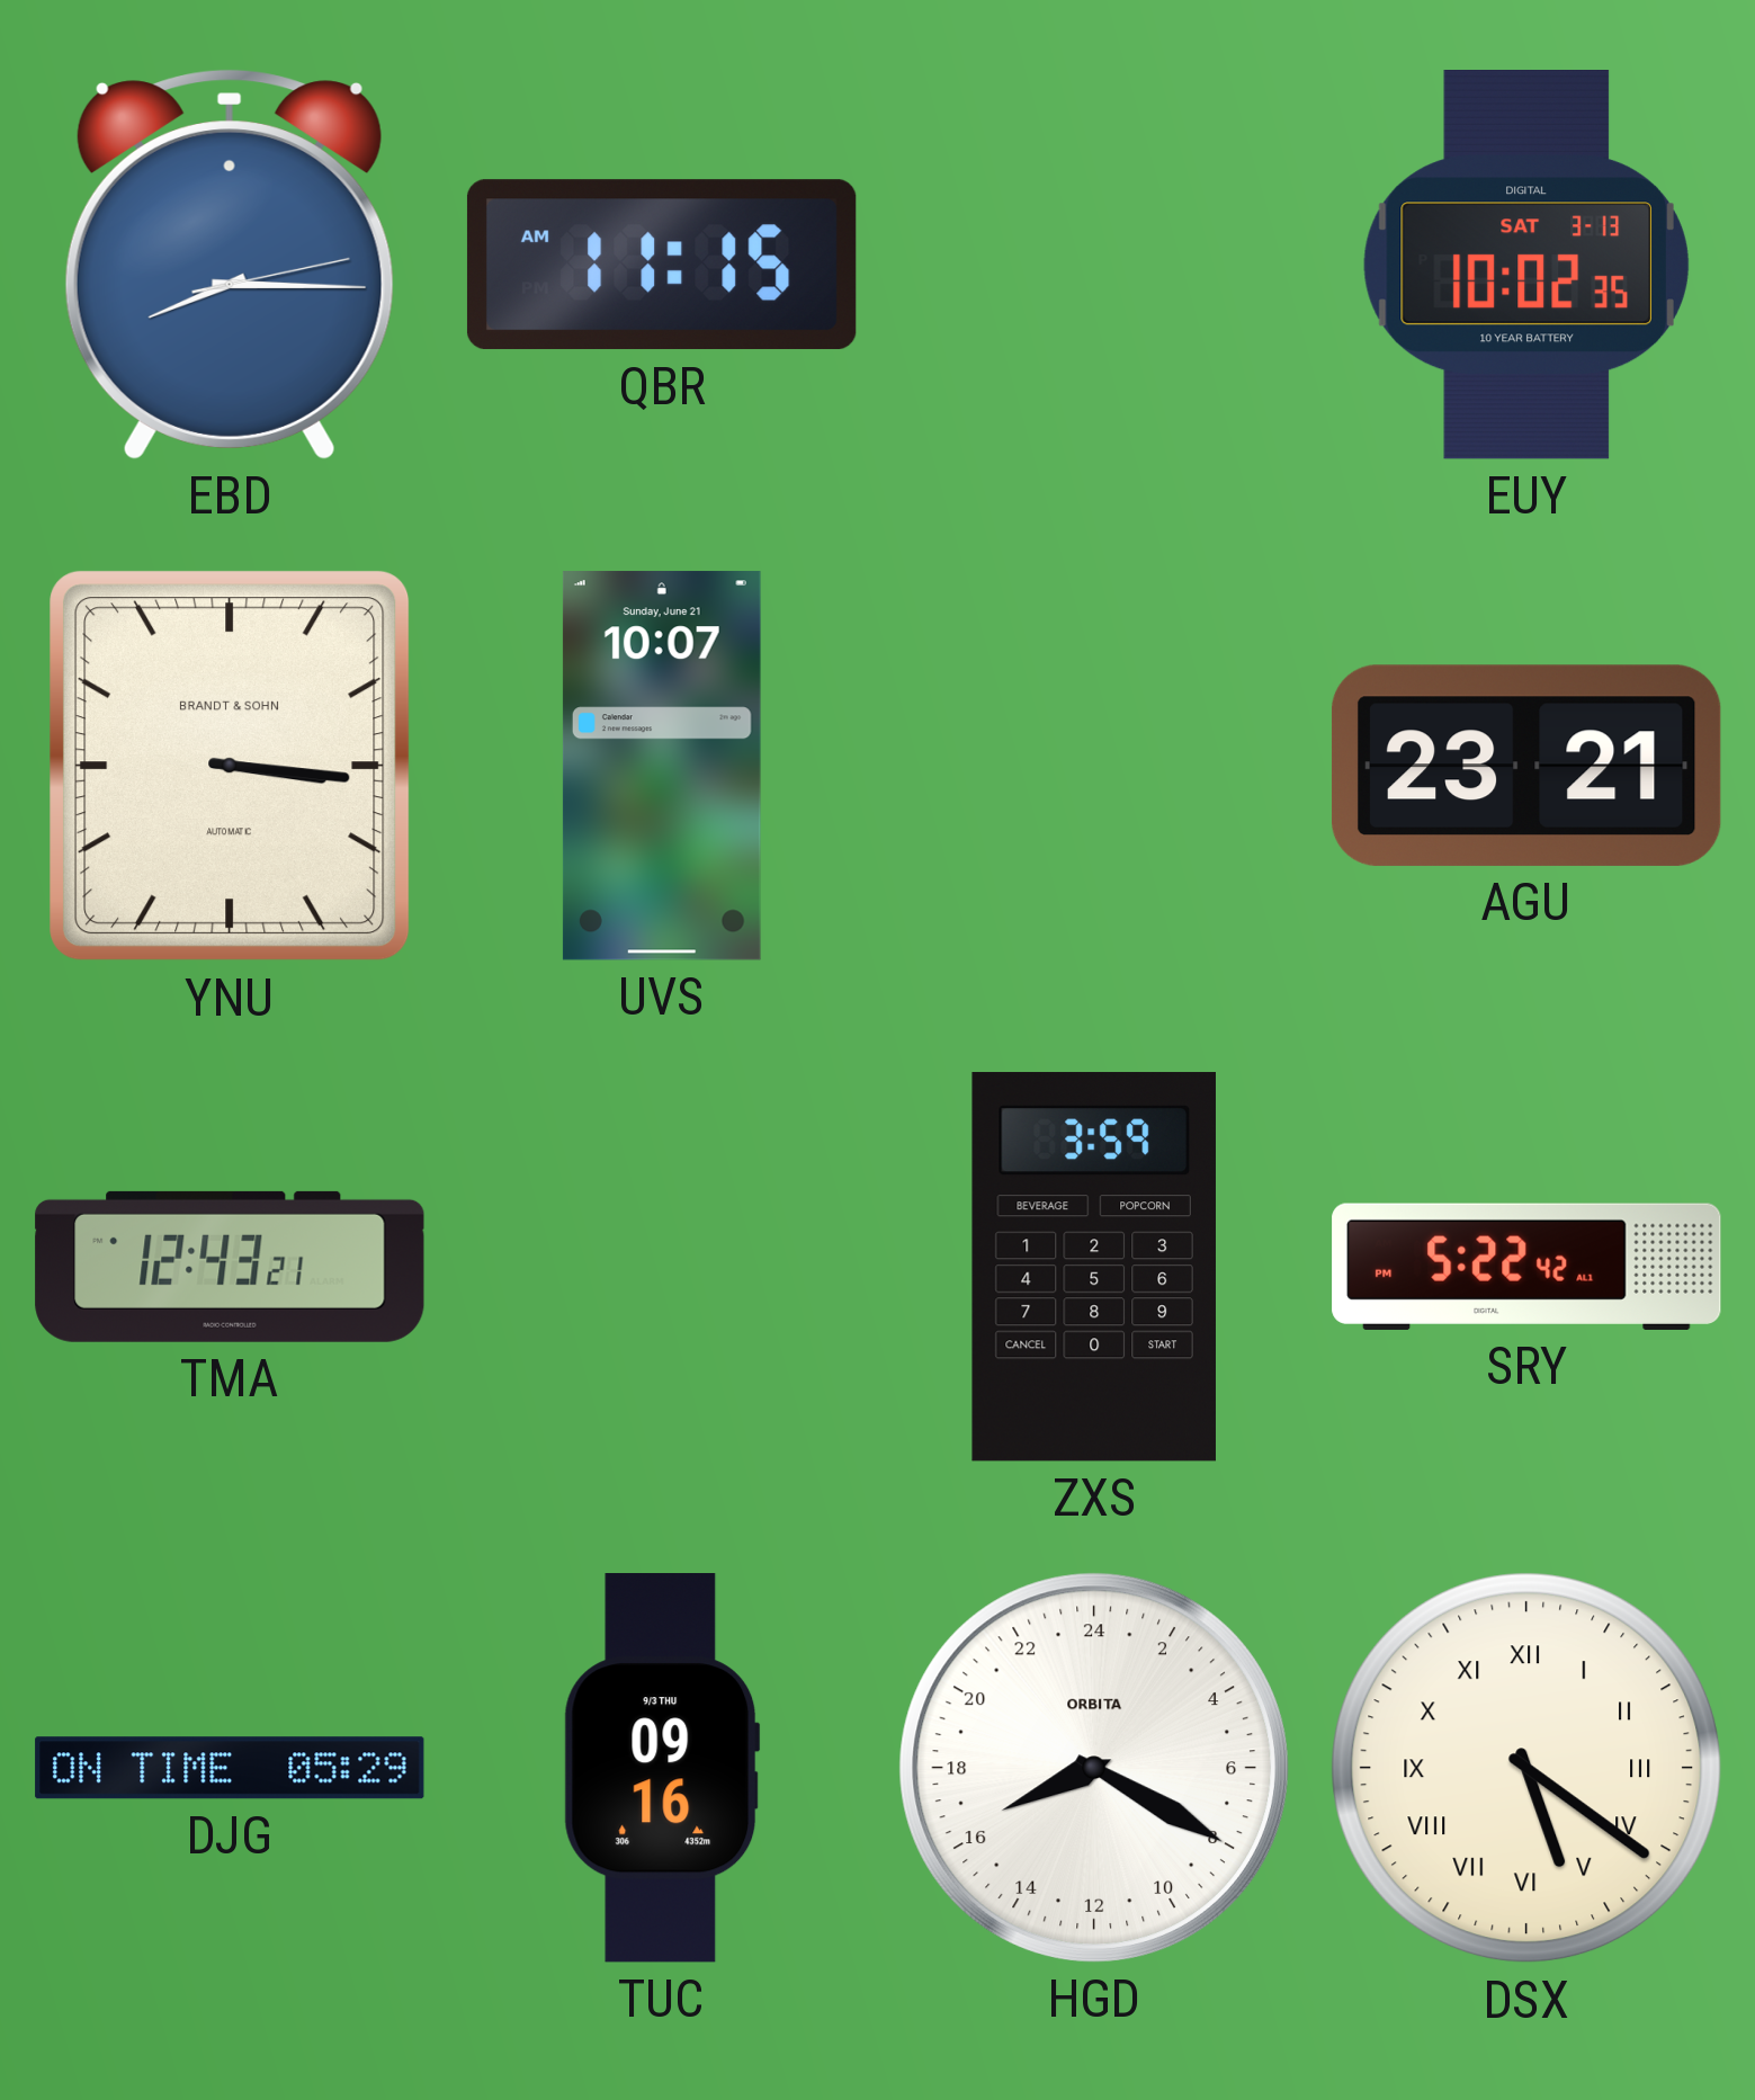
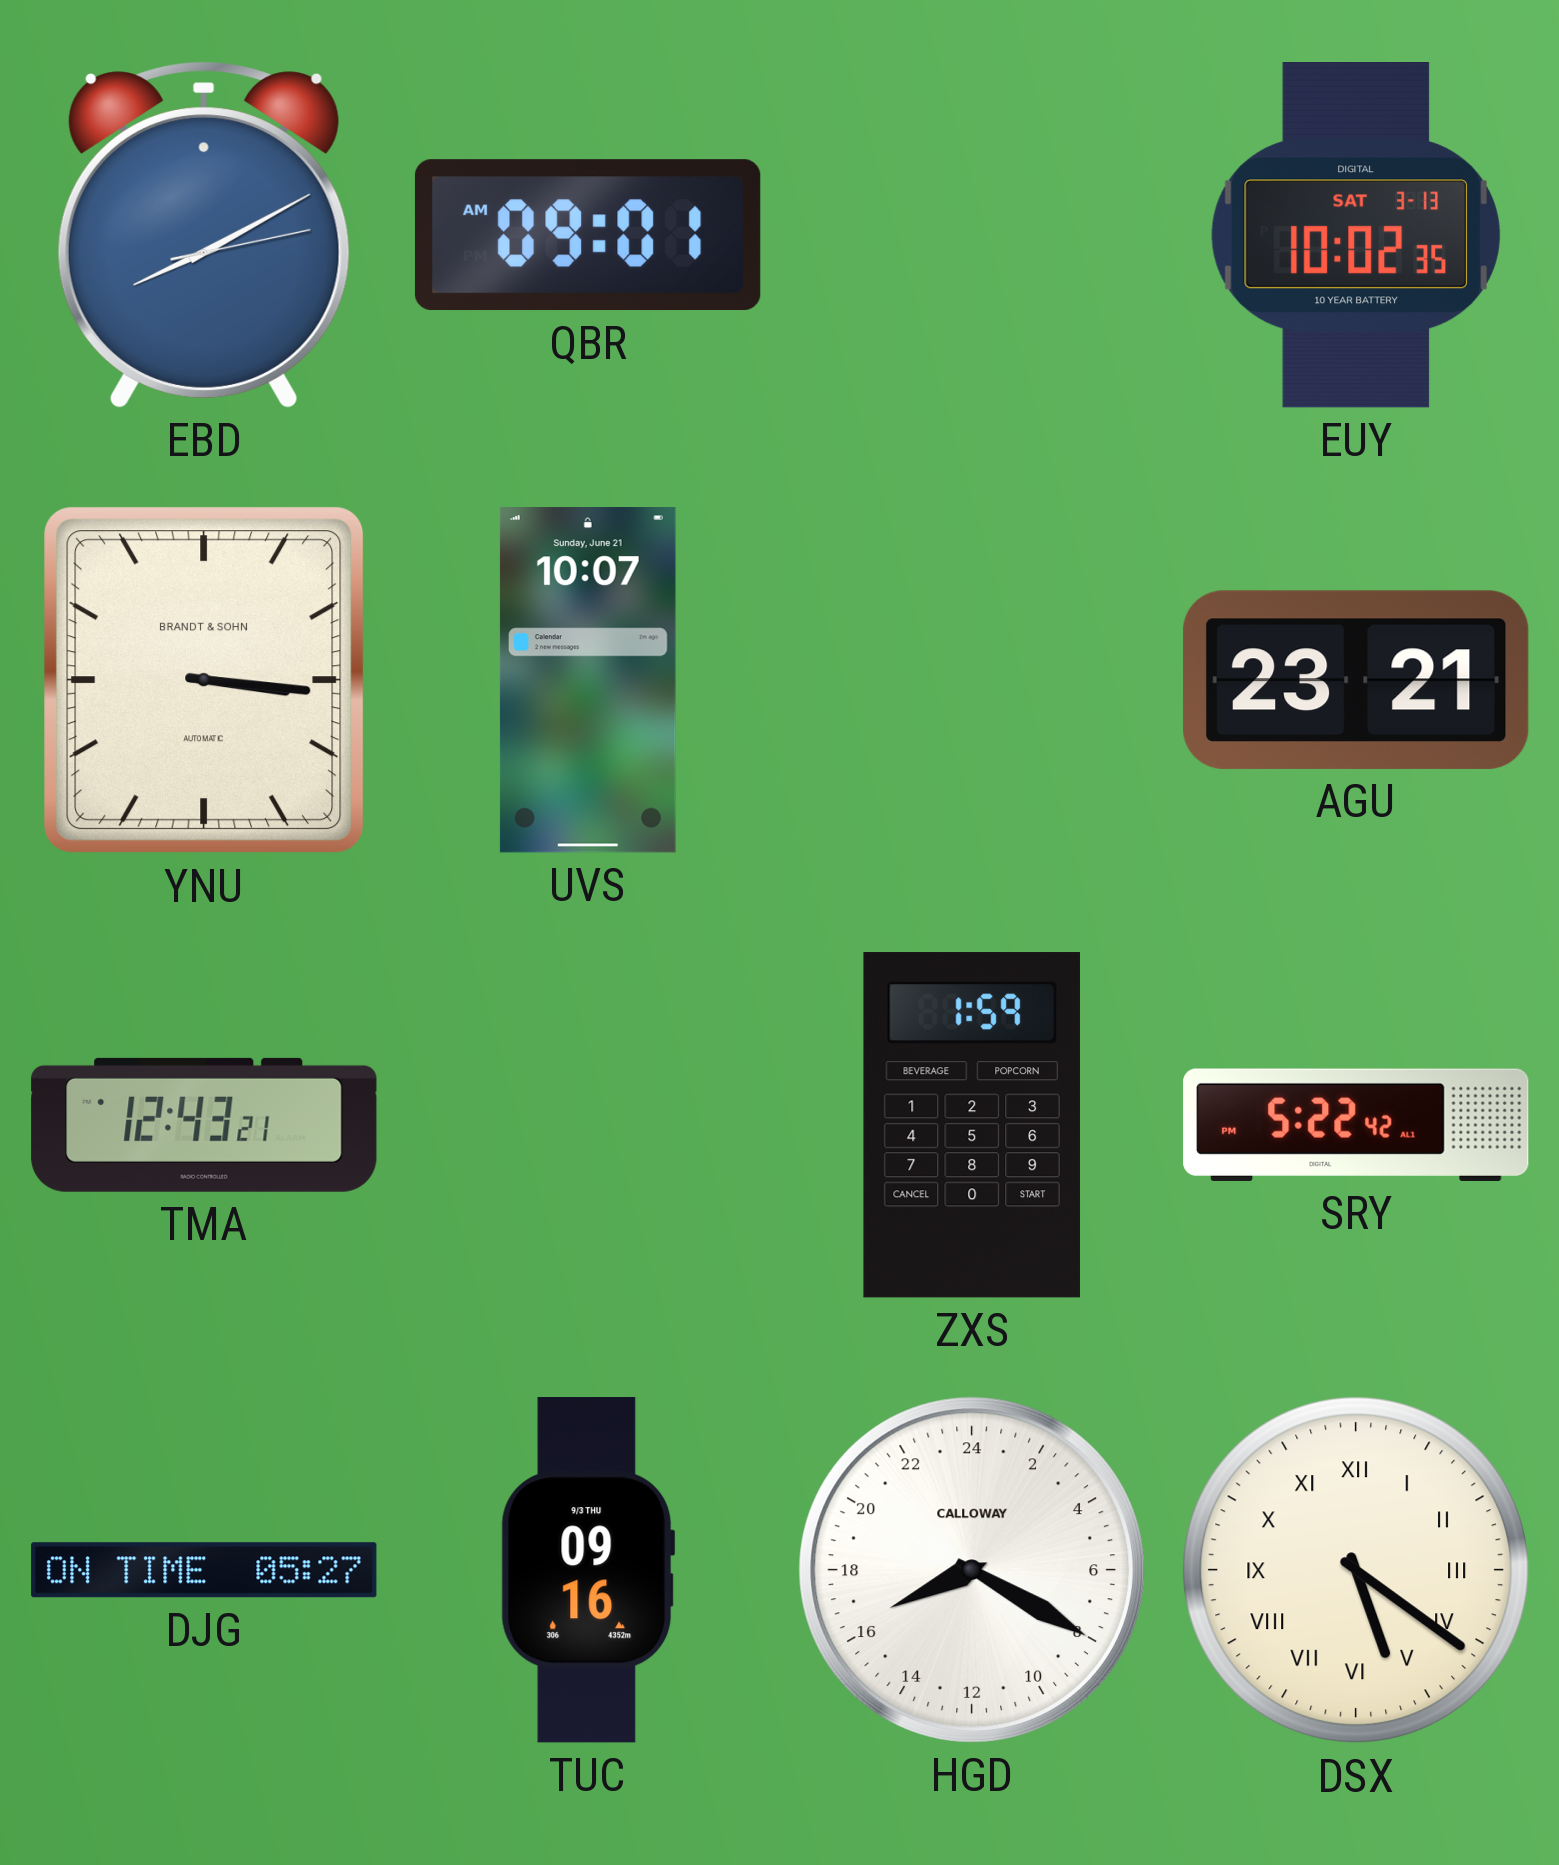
EBD: 8:15 -> 8:10 (204, 235)
QBR: 11:15 -> 09:01 (588, 235)
ZXS: 3:59 -> 1:59 (972, 1125)
DJG: 05:29 -> 05:27 (204, 1570)
HGD brand: ORBITA -> CALLOWAY (972, 1570)
